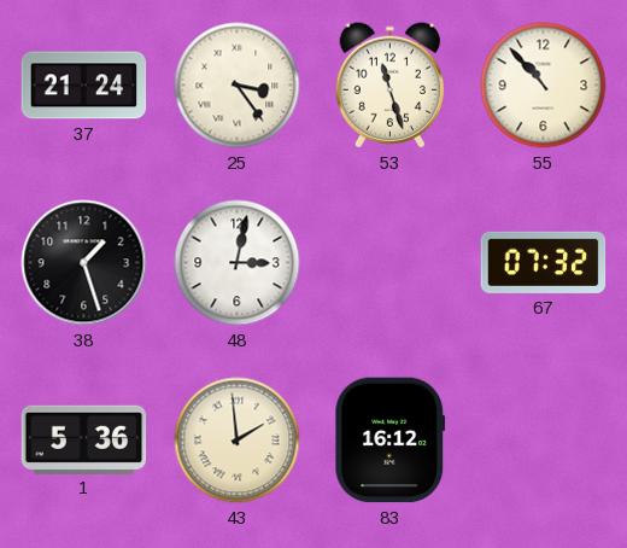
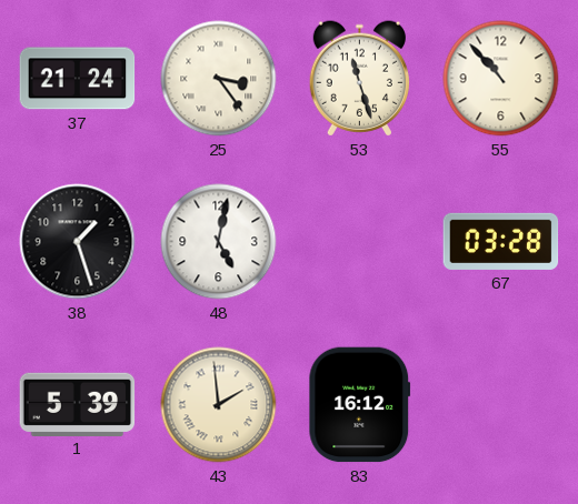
48: 3:02 -> 5:02 (219, 242)
67: 07:32 -> 03:28 (501, 241)
1: 5:36 -> 5:39 (78, 404)
